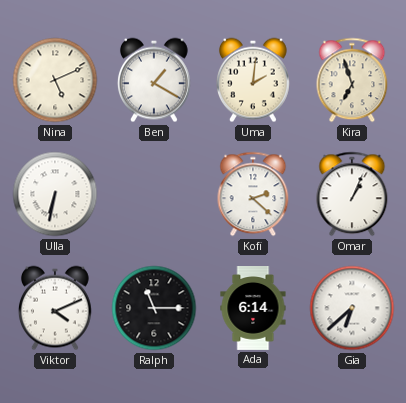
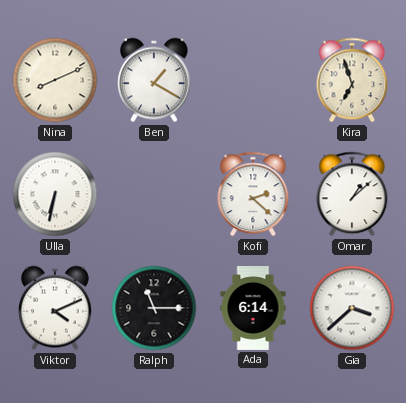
Nina: 5:11 -> 8:11 (55, 80)
Uma: 2:01 -> none (253, 80)
Omar: 1:04 -> 1:08 (352, 194)
Gia: 6:38 -> 3:38 (352, 308)
